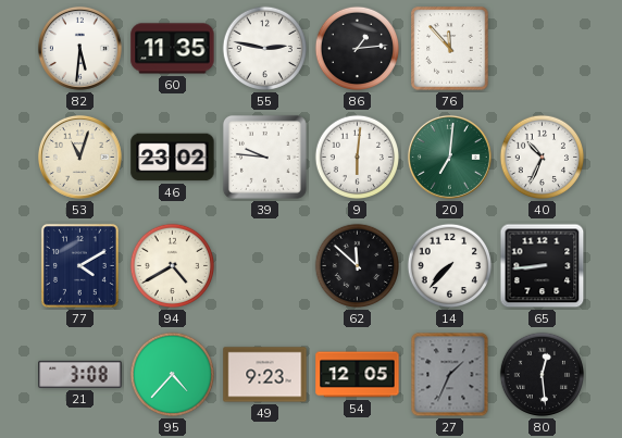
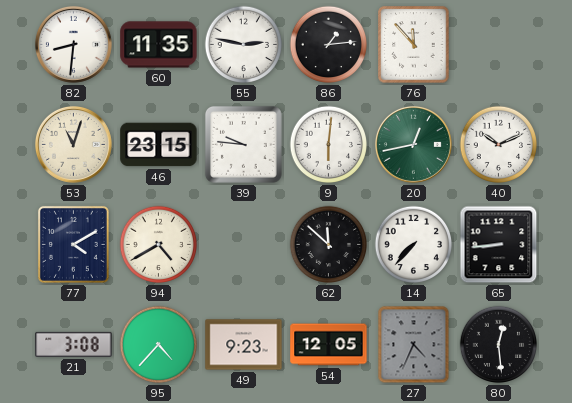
82: 5:31 -> 8:31 (73, 44)
46: 23:02 -> 23:15 (159, 145)
20: 7:01 -> 12:43 (413, 144)
40: 10:34 -> 10:11 (499, 145)
27: 1:34 -> 4:34 (414, 345)
